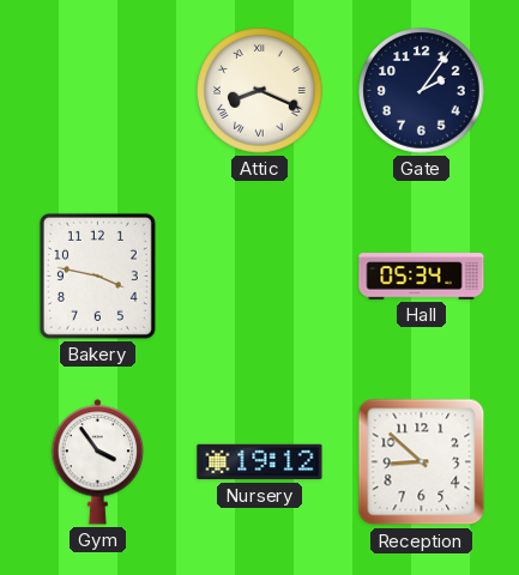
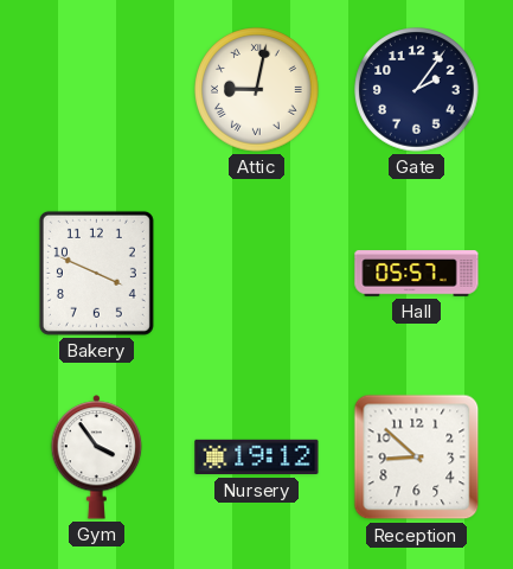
Attic: 8:19 -> 9:02 (257, 90)
Bakery: 3:47 -> 3:49 (96, 273)
Hall: 05:34 -> 05:57 (417, 274)
